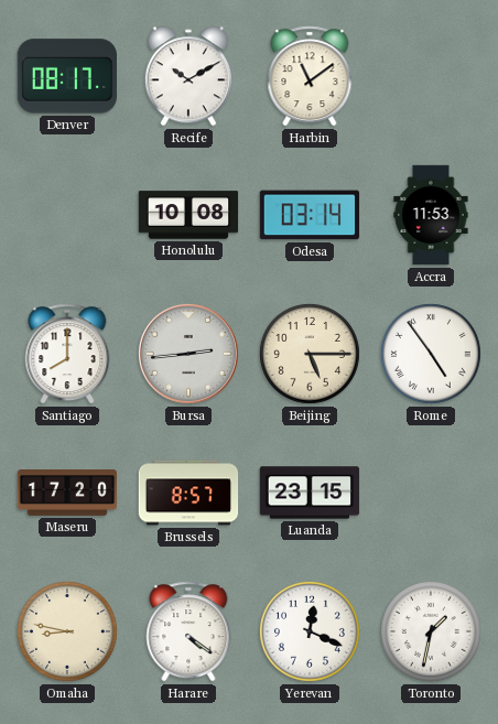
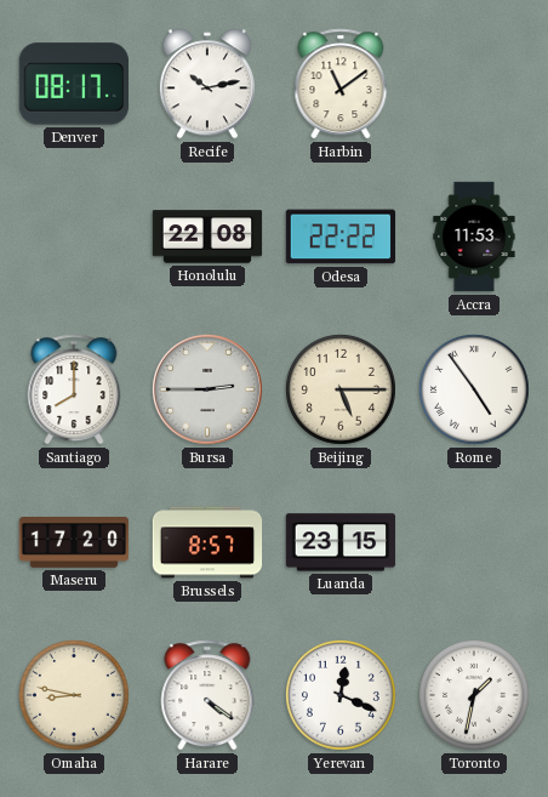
Recife: 10:10 -> 10:13 (207, 84)
Honolulu: 10:08 -> 22:08 (207, 237)
Odesa: 03:14 -> 22:22 (341, 237)
Bursa: 2:44 -> 2:45 (207, 389)
